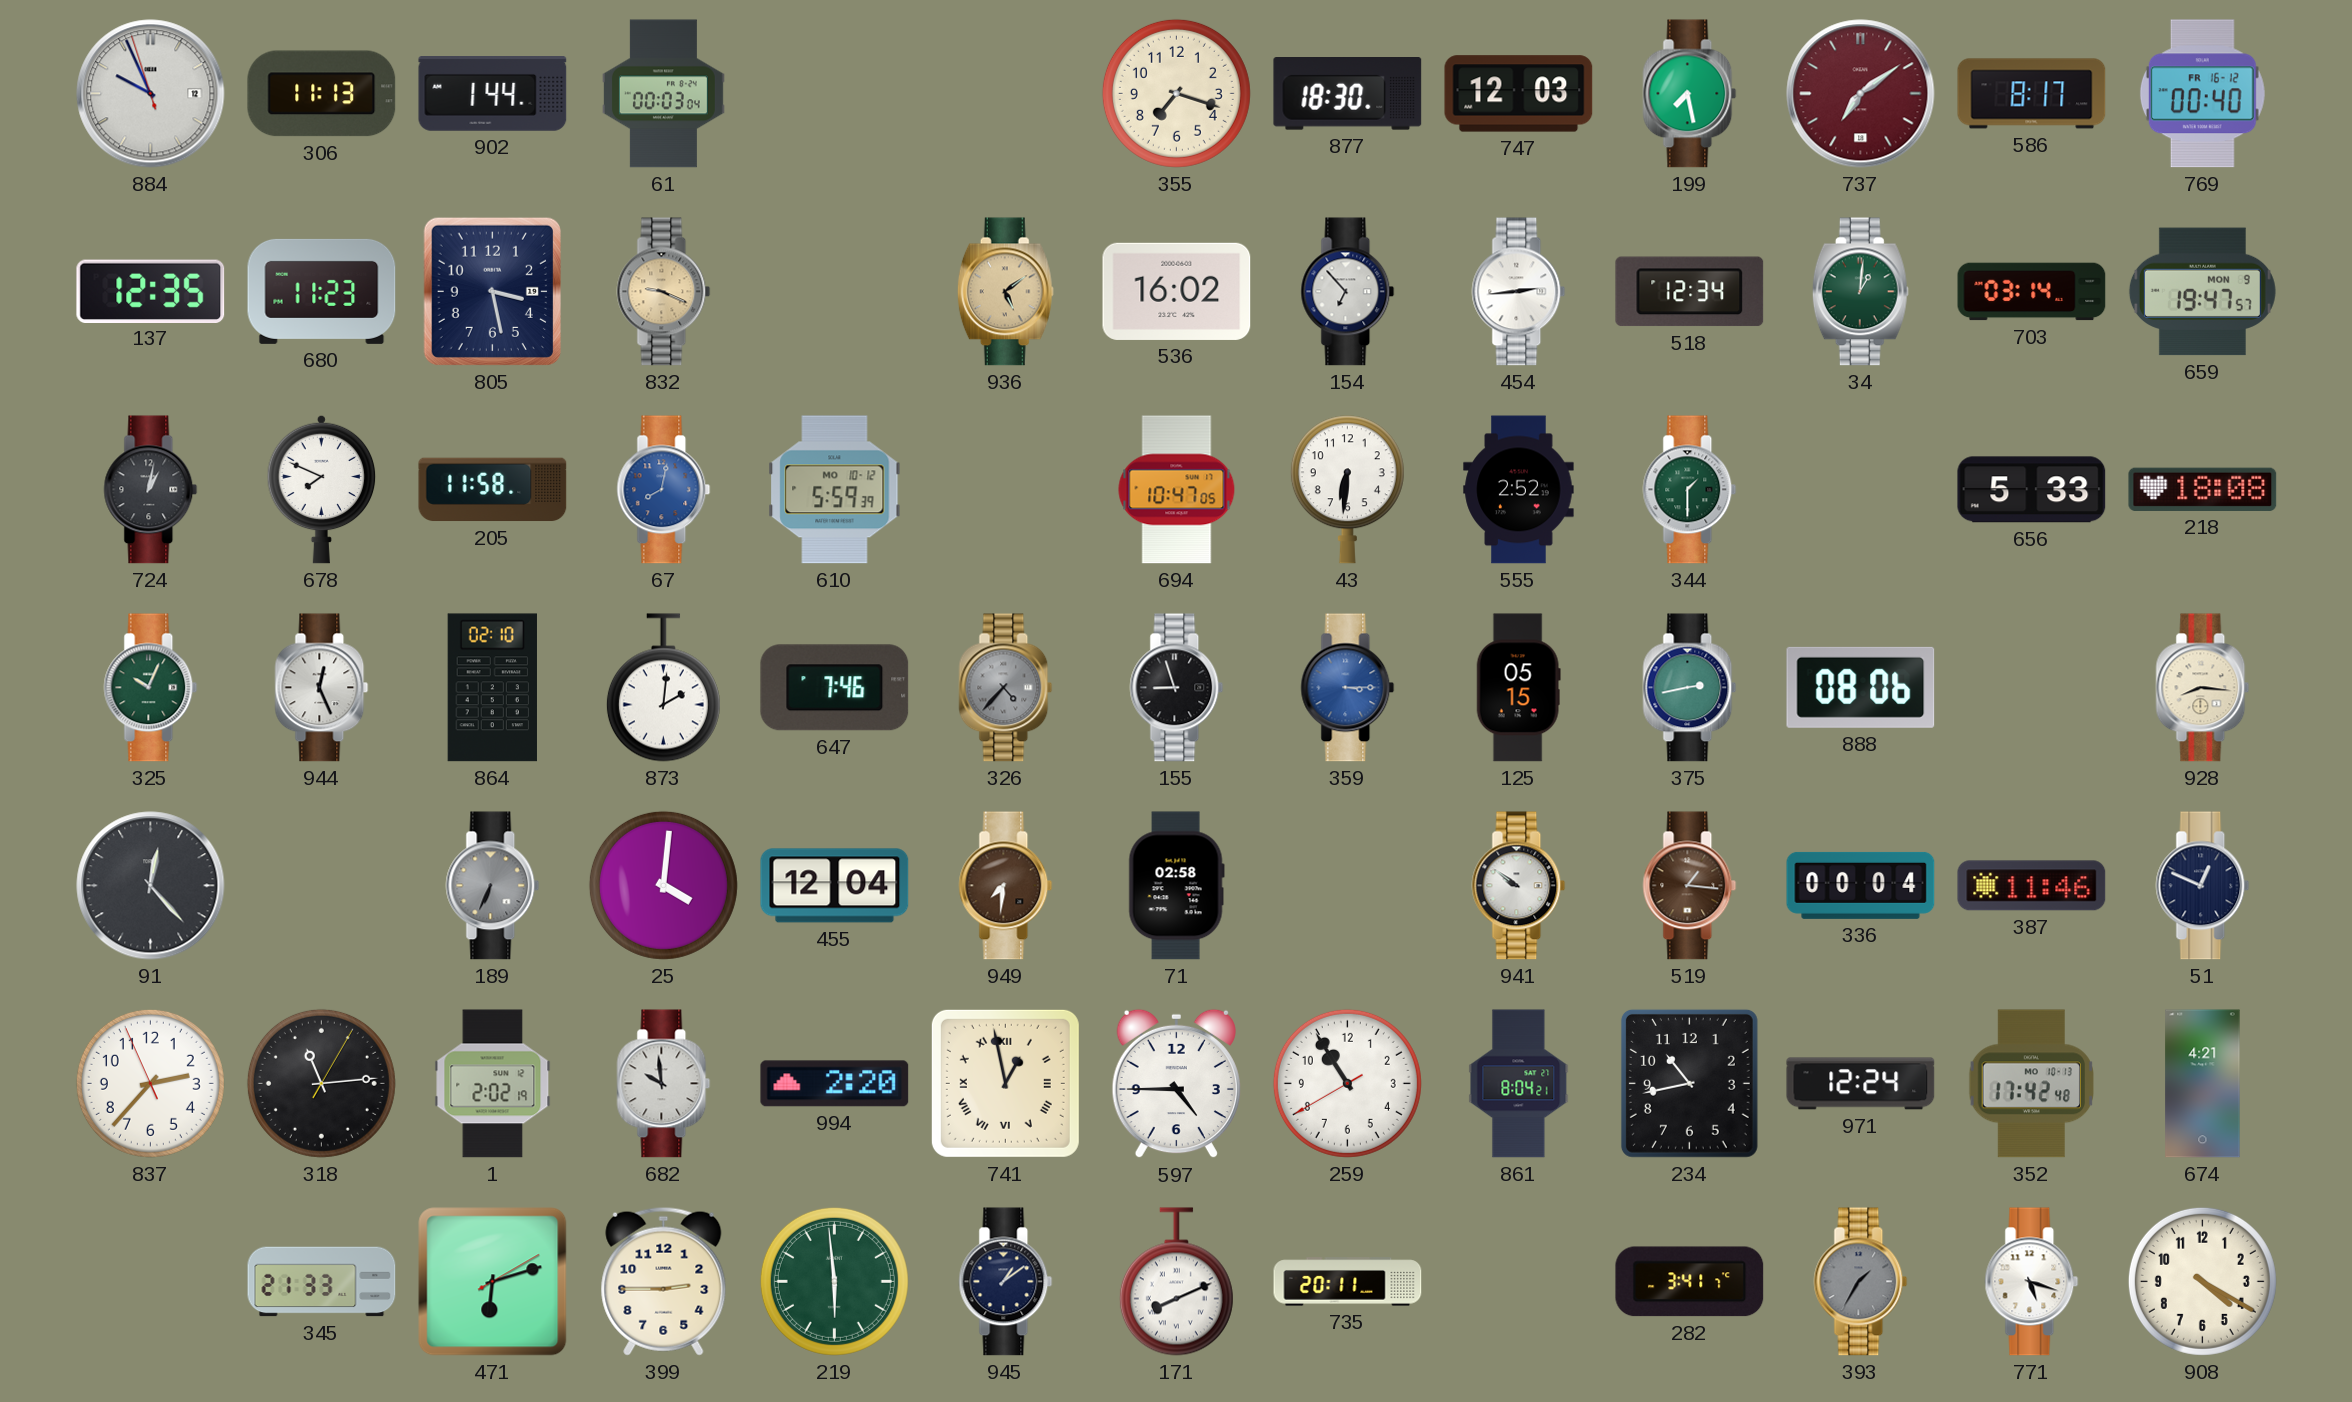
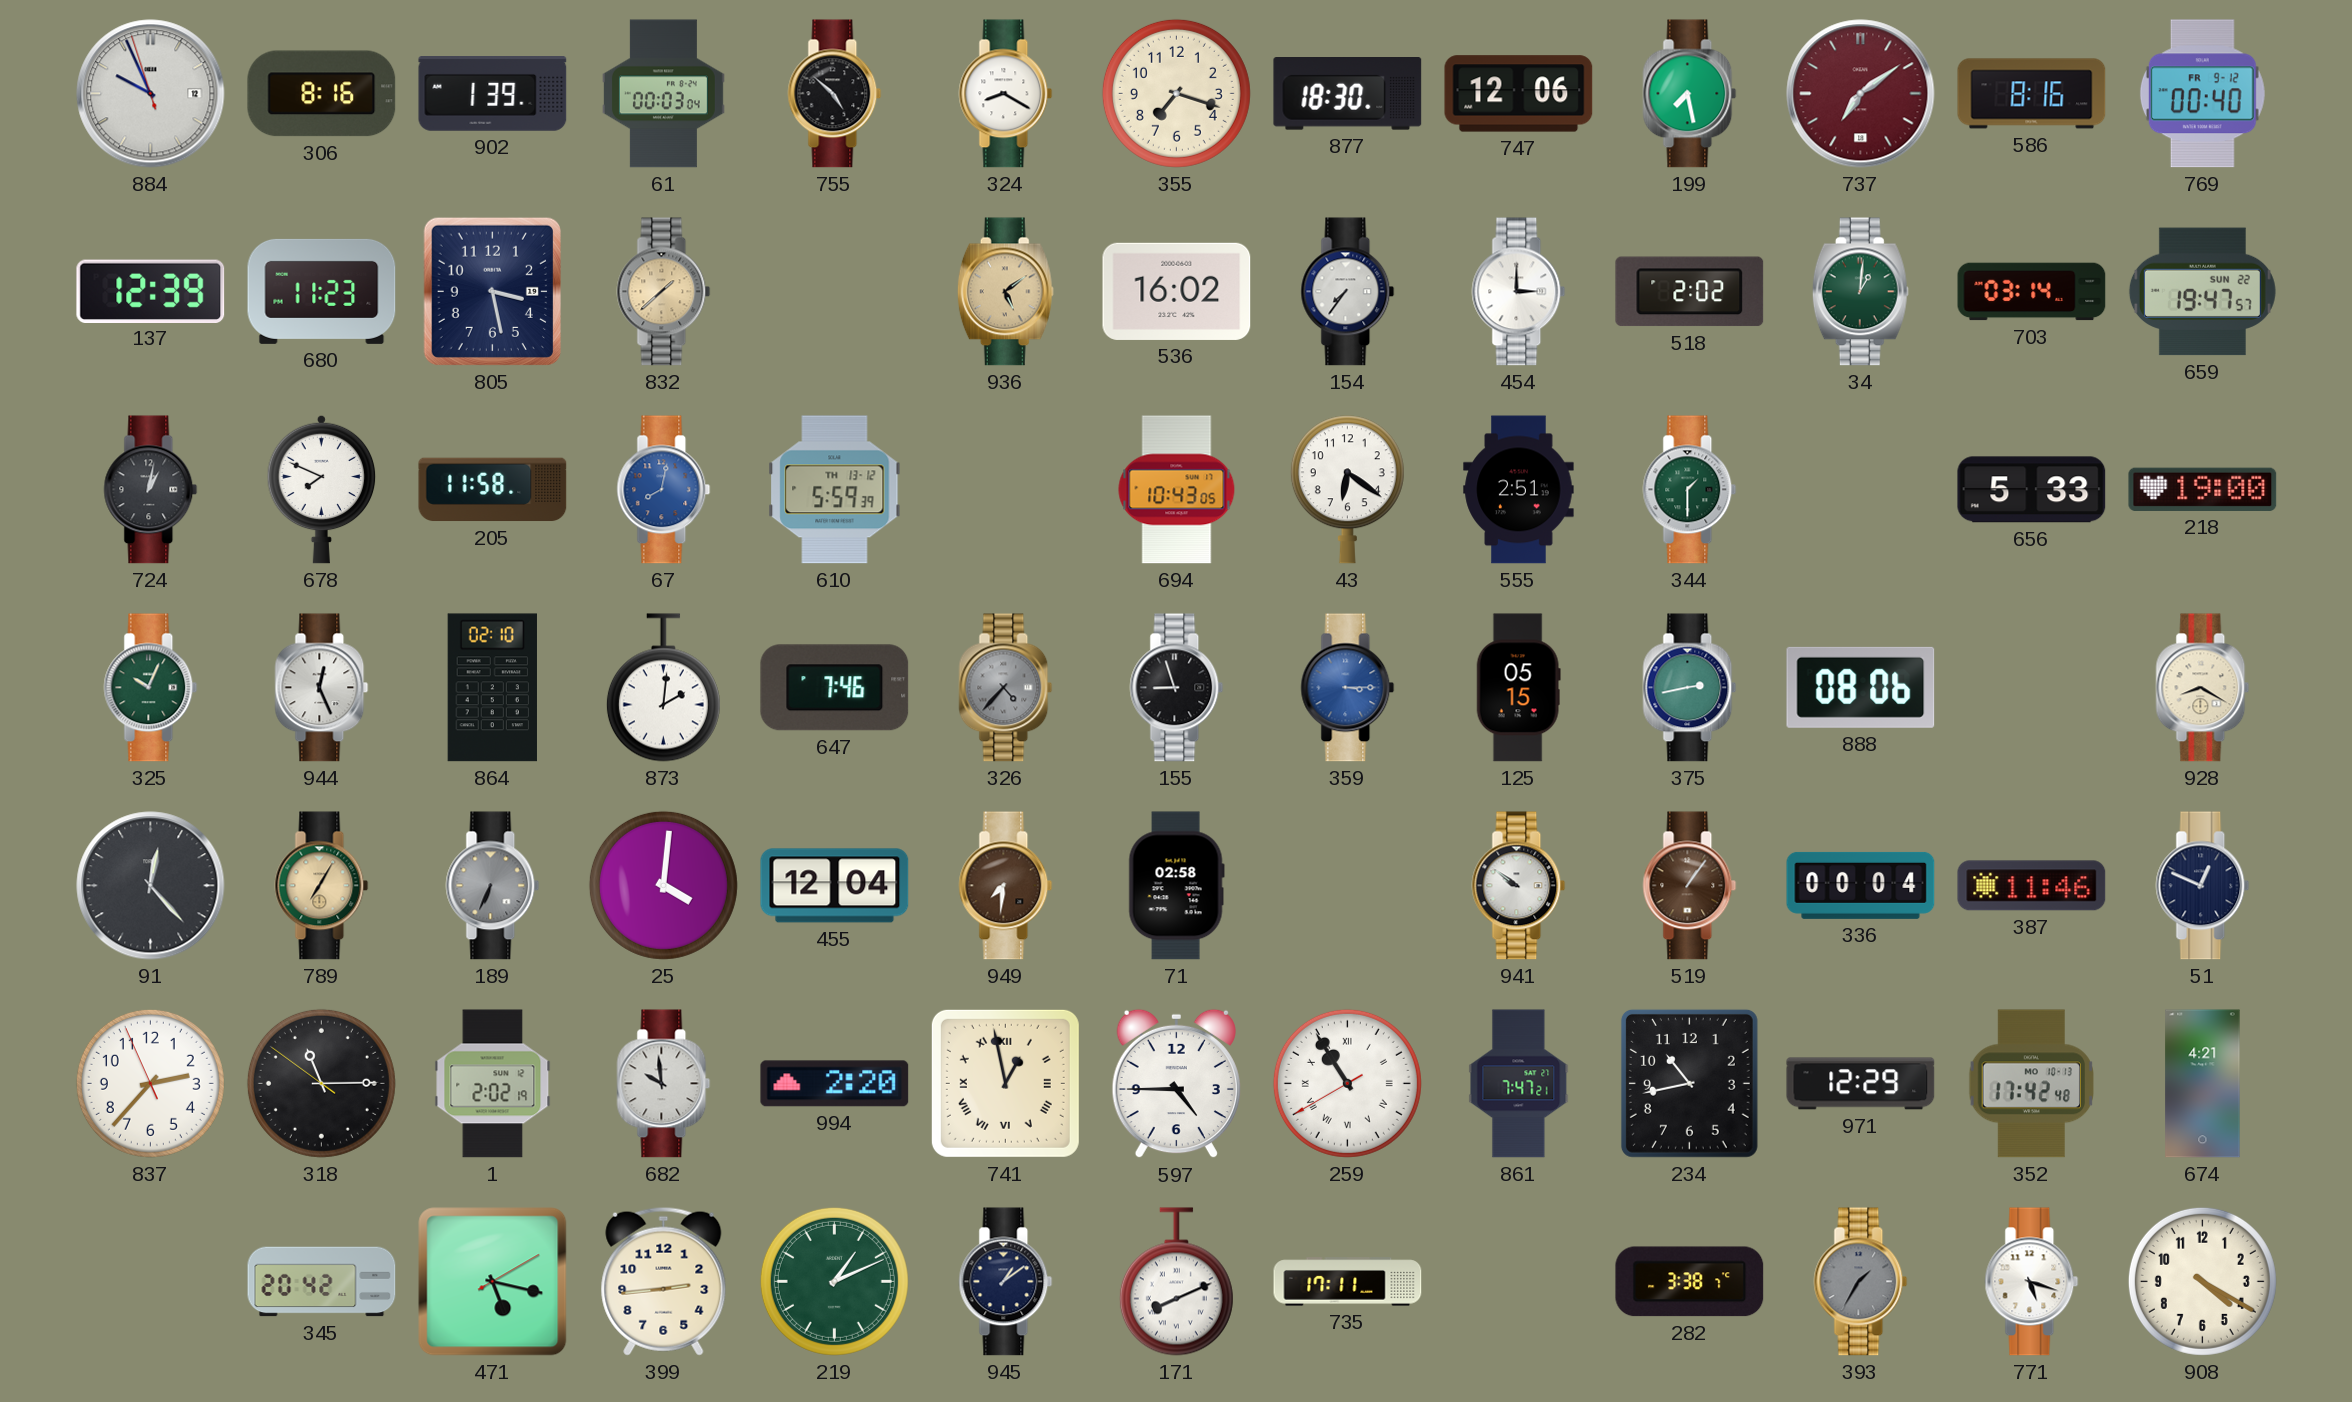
306: 11:13 -> 8:16 (322, 94)
902: 1:44 -> 1:39 (493, 94)
755: none -> 4:52 (835, 94)
324: none -> 8:20 (1006, 94)
747: 12:03 -> 12:06 (1519, 94)
586: 8:17 -> 8:16 (2032, 94)
769 date: FR 16-12 -> FR 9-12 (2202, 94)
137: 12:35 -> 12:39 (151, 291)
832: 9:19 -> 1:38 (664, 292)
154: 6:53 -> 7:36 (1348, 292)
454: 2:44 -> 3:00 (1519, 292)
518: 12:34 -> 2:02 (1690, 292)
659 date: MON 9 -> SUN 22 (2202, 292)
610 date: MO 10-12 -> TH 13-12 (835, 490)
694: 10:47 -> 10:43 (1177, 490)
43: 6:31 -> 6:21 (1347, 490)
555: 2:52 -> 2:51 (1519, 490)
218: 18:08 -> 19:00 (2203, 489)
928: 8:16 -> 8:20 (2203, 688)
789: none -> 7:05 (322, 886)
519: 1:16 -> 1:06 (1690, 886)
318: 11:14:05 -> 11:14:51 (321, 1083)
259 numerals: Arabic -> Roman (1347, 1083)
861: 8:04 -> 7:47 (1519, 1084)
971: 12:24 -> 12:29 (1861, 1084)
345: 21:33 -> 20:42 (322, 1282)
471: 6:12 -> 5:17 (493, 1282)
399: 2:45 -> 2:44 (664, 1281)
219: 5:59 -> 1:11 (834, 1281)
735: 20:11 -> 17:11 (1348, 1282)
282: 3:41 -> 3:38 (1690, 1282)
